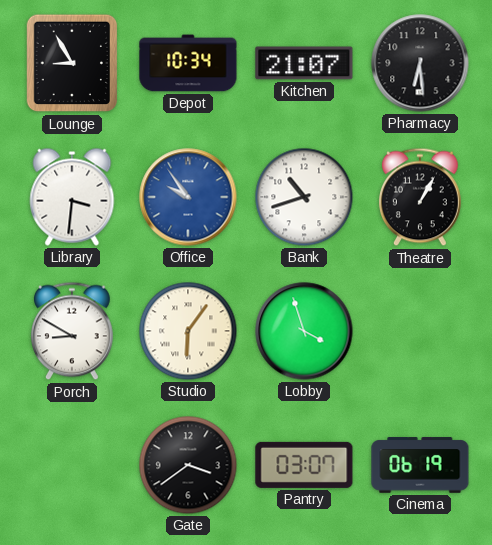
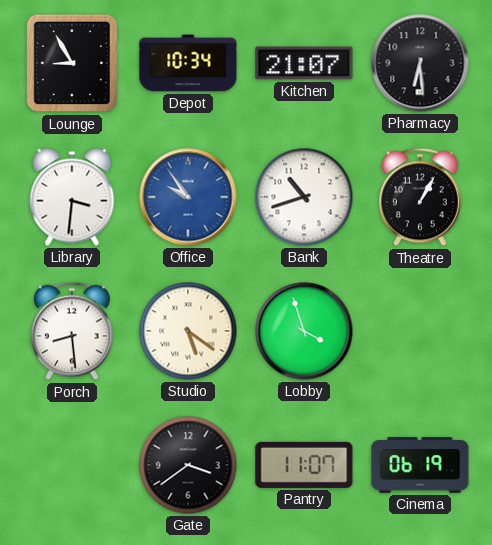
Porch: 8:50 -> 8:29 (73, 331)
Studio: 6:06 -> 5:21 (188, 331)
Pantry: 03:07 -> 11:07 (304, 465)
